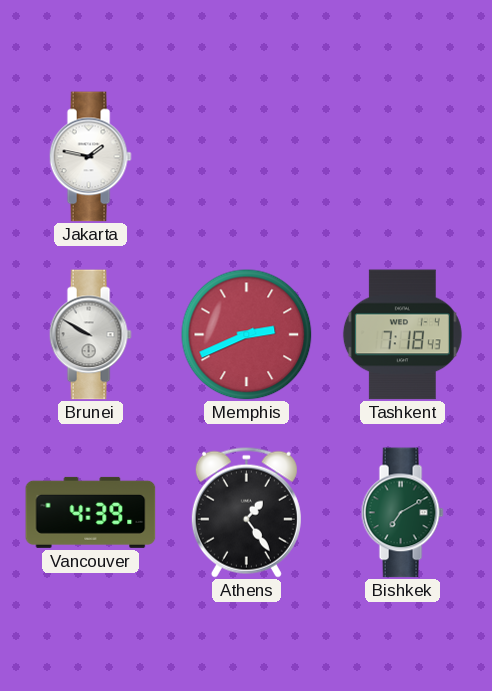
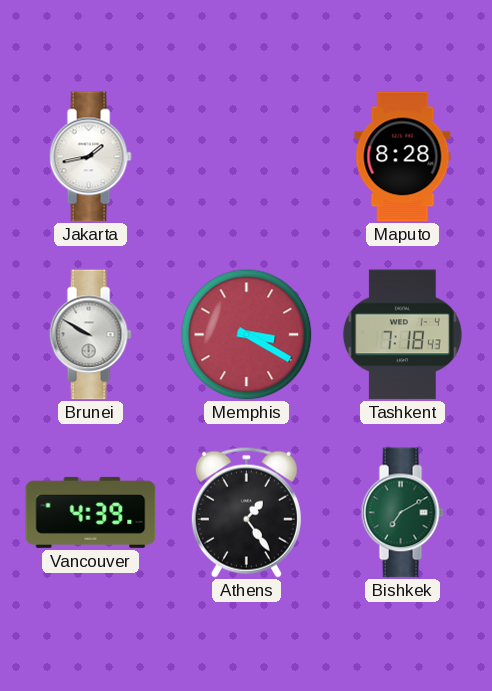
Jakarta: 1:47 -> 1:43 (90, 157)
Maputo: none -> 8:28 (403, 157)
Memphis: 2:41 -> 3:20 (247, 335)
